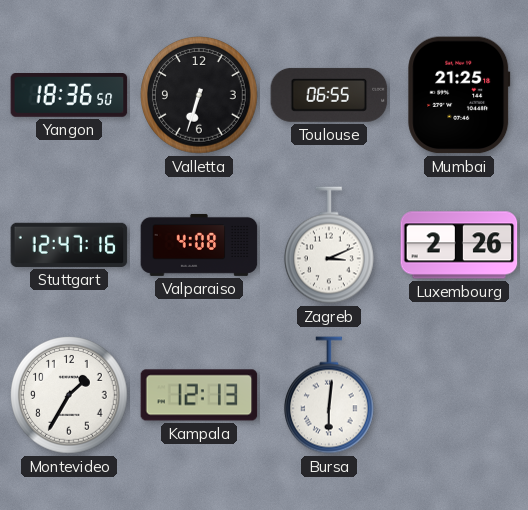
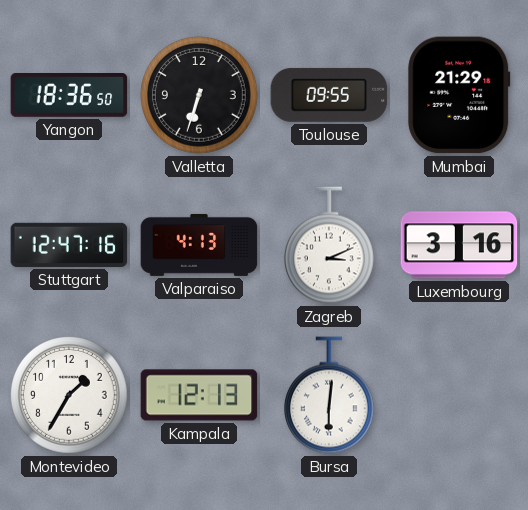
Toulouse: 06:55 -> 09:55 (329, 95)
Mumbai: 21:25 -> 21:29 (459, 95)
Valparaiso: 4:08 -> 4:13 (199, 245)
Luxembourg: 2:26 -> 3:16 (459, 245)
